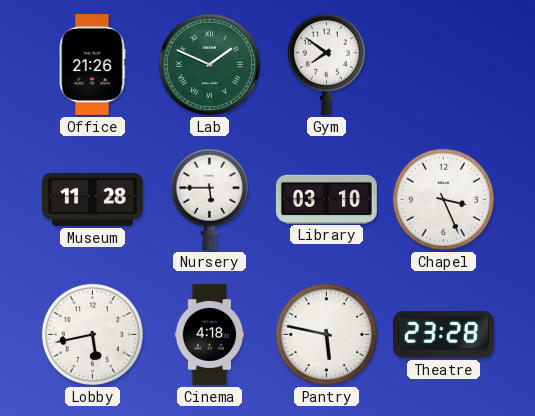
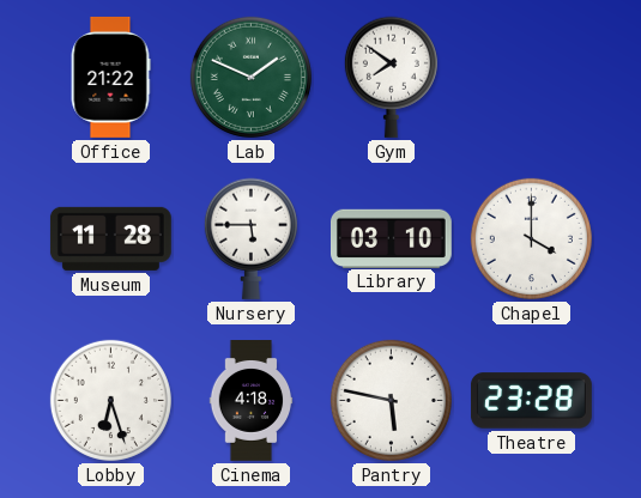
Office: 21:26 -> 21:22 (110, 77)
Chapel: 3:26 -> 4:00 (531, 238)
Lobby: 5:43 -> 6:27 (110, 400)
